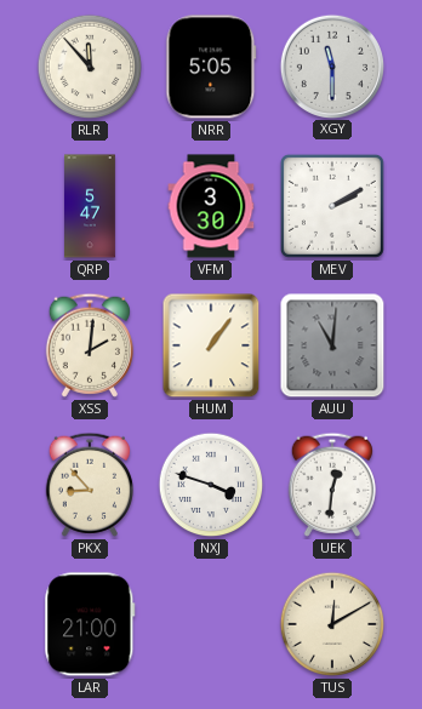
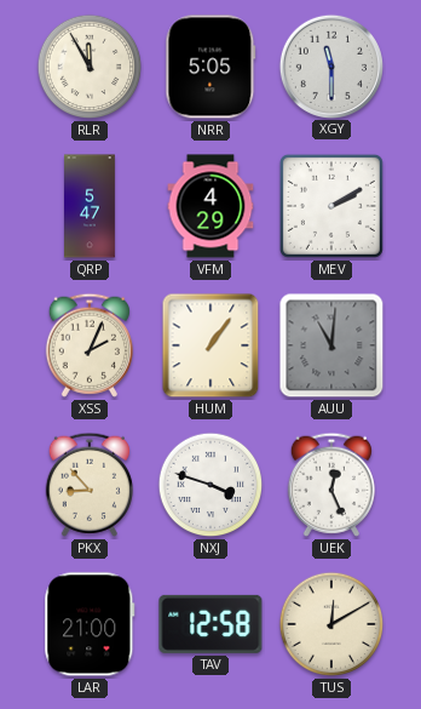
RLR: 11:53 -> 11:55 (90, 67)
VFM: 3:30 -> 4:29 (211, 206)
XSS: 2:01 -> 2:04 (90, 345)
UEK: 12:31 -> 12:26 (331, 485)
TAV: none -> 12:58 (211, 624)
